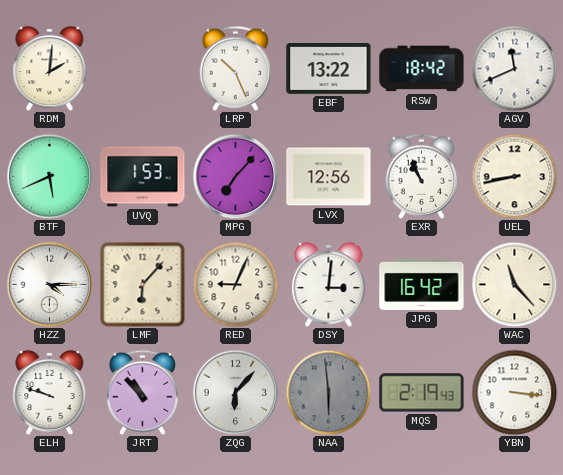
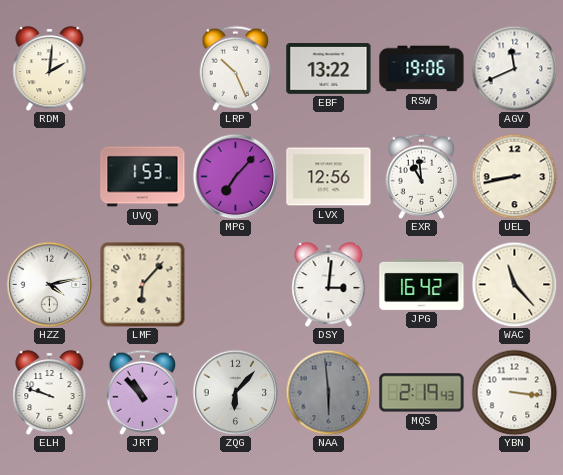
RSW: 18:42 -> 19:06 (422, 69)
BTF: 5:41 -> none (49, 176)
EXR: 10:56 -> 10:59 (421, 176)
HZZ: 4:15 -> 4:13 (49, 284)
RED: 9:04 -> none (235, 284)
